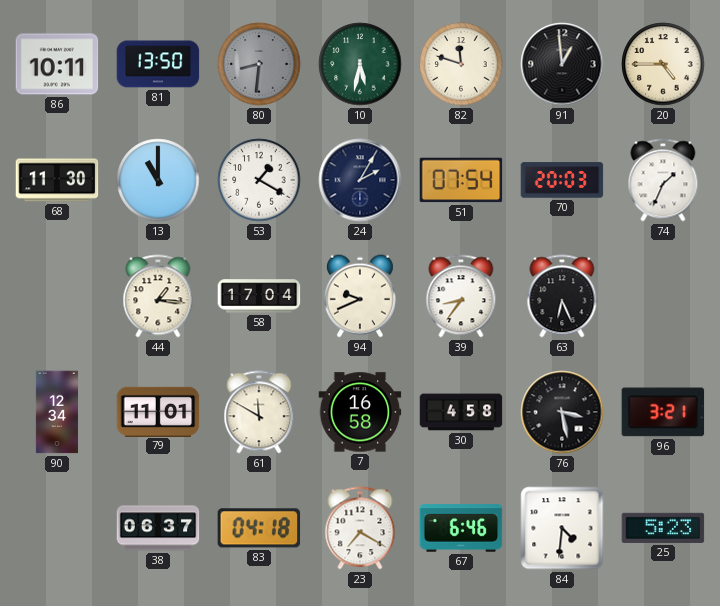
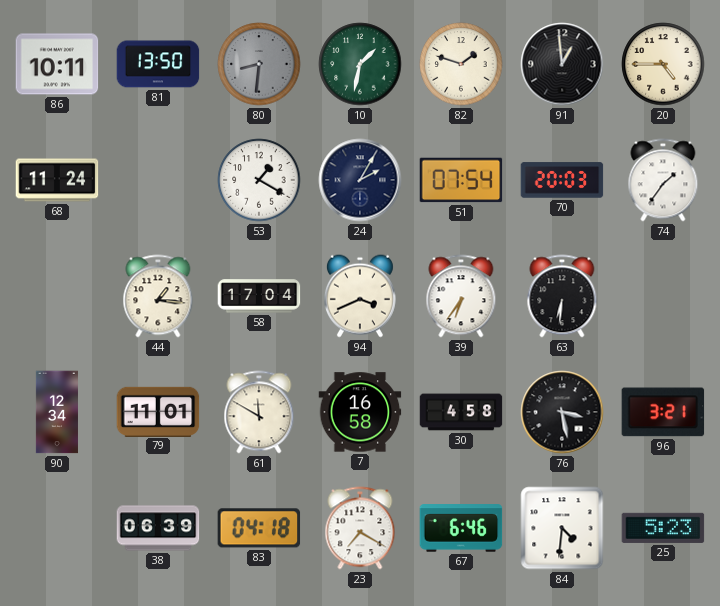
10: 5:32 -> 1:32 (360, 64)
82: 11:48 -> 1:48 (461, 64)
68: 11:30 -> 11:24 (57, 180)
13: 11:00 -> none (158, 180)
74: 1:34 -> 1:36 (663, 180)
94: 9:41 -> 3:41 (360, 296)
39: 8:36 -> 6:36 (461, 296)
63: 6:26 -> 6:31 (562, 296)
38: 06:37 -> 06:39 (158, 528)
